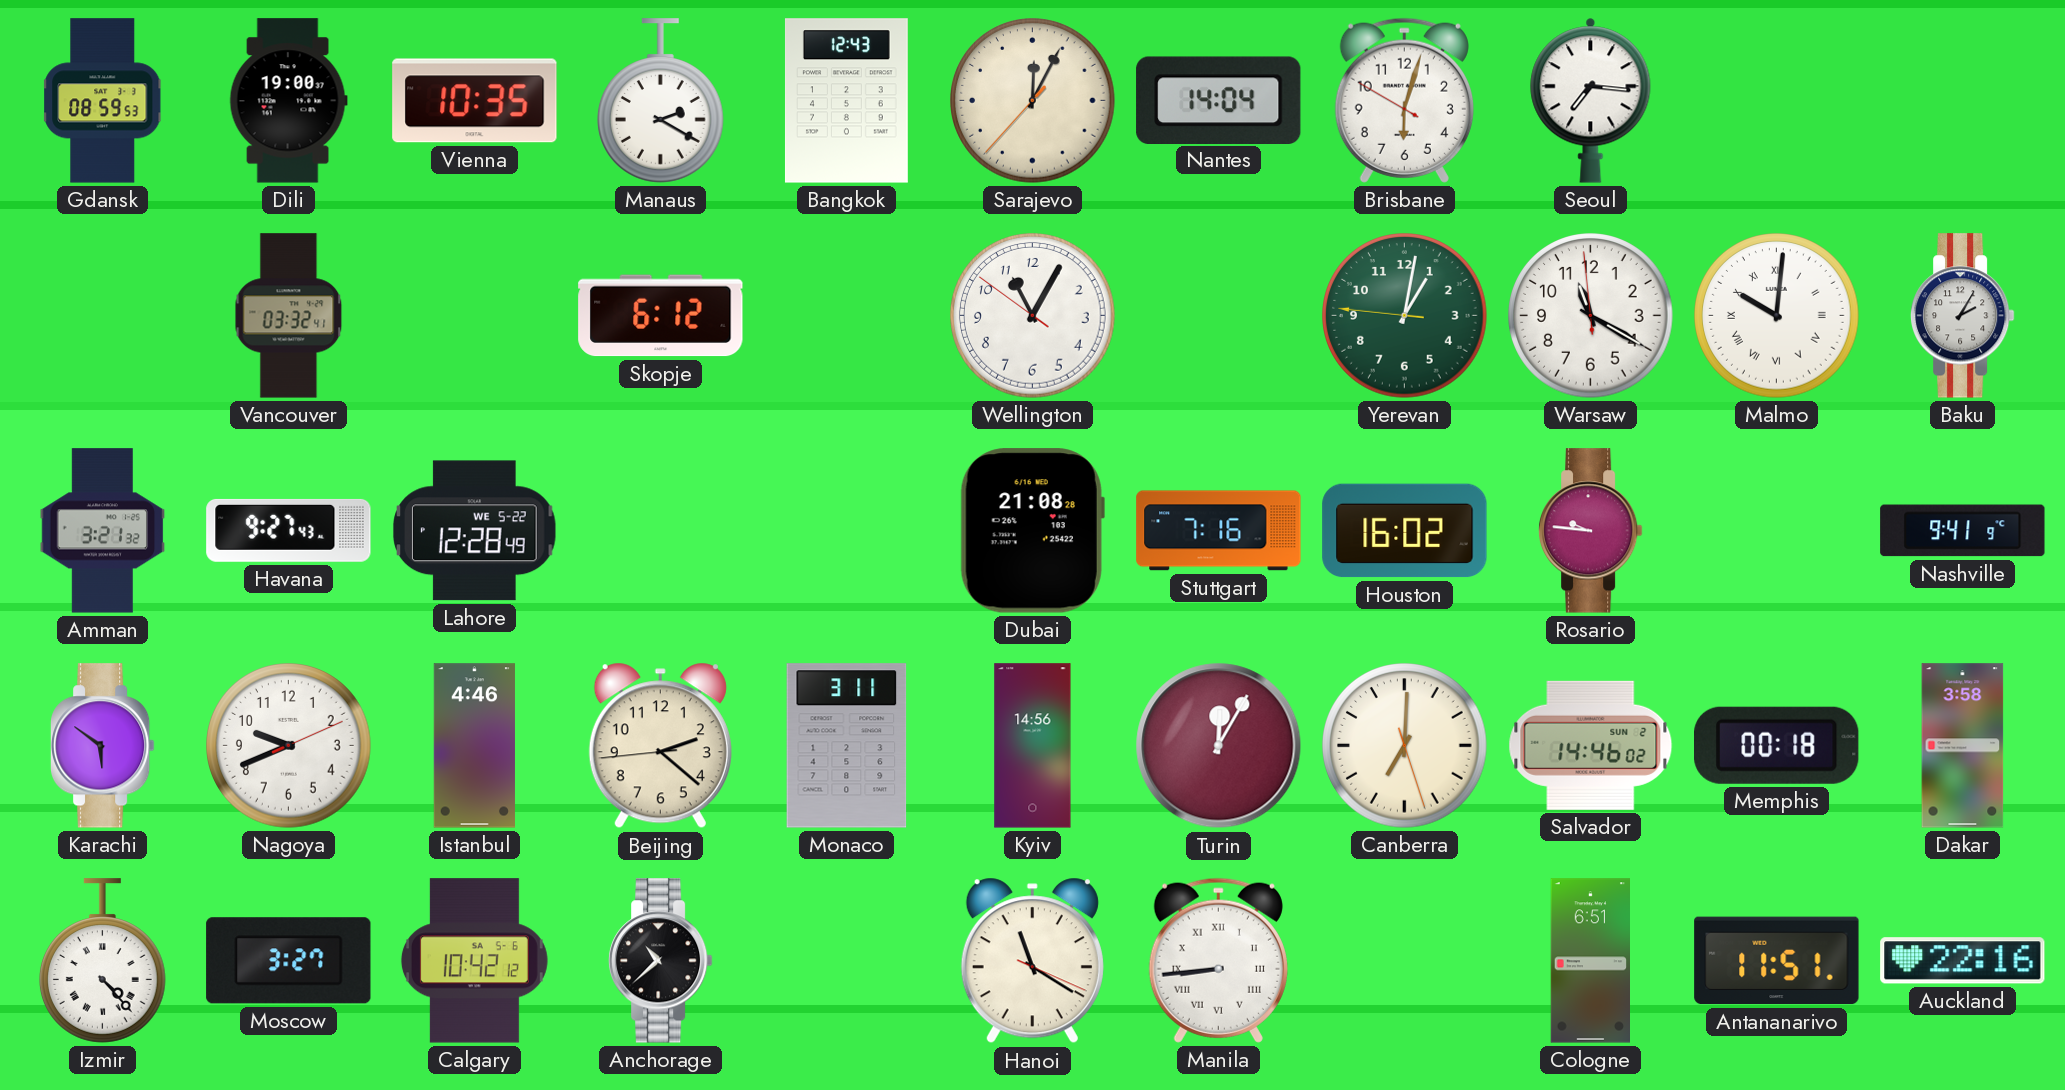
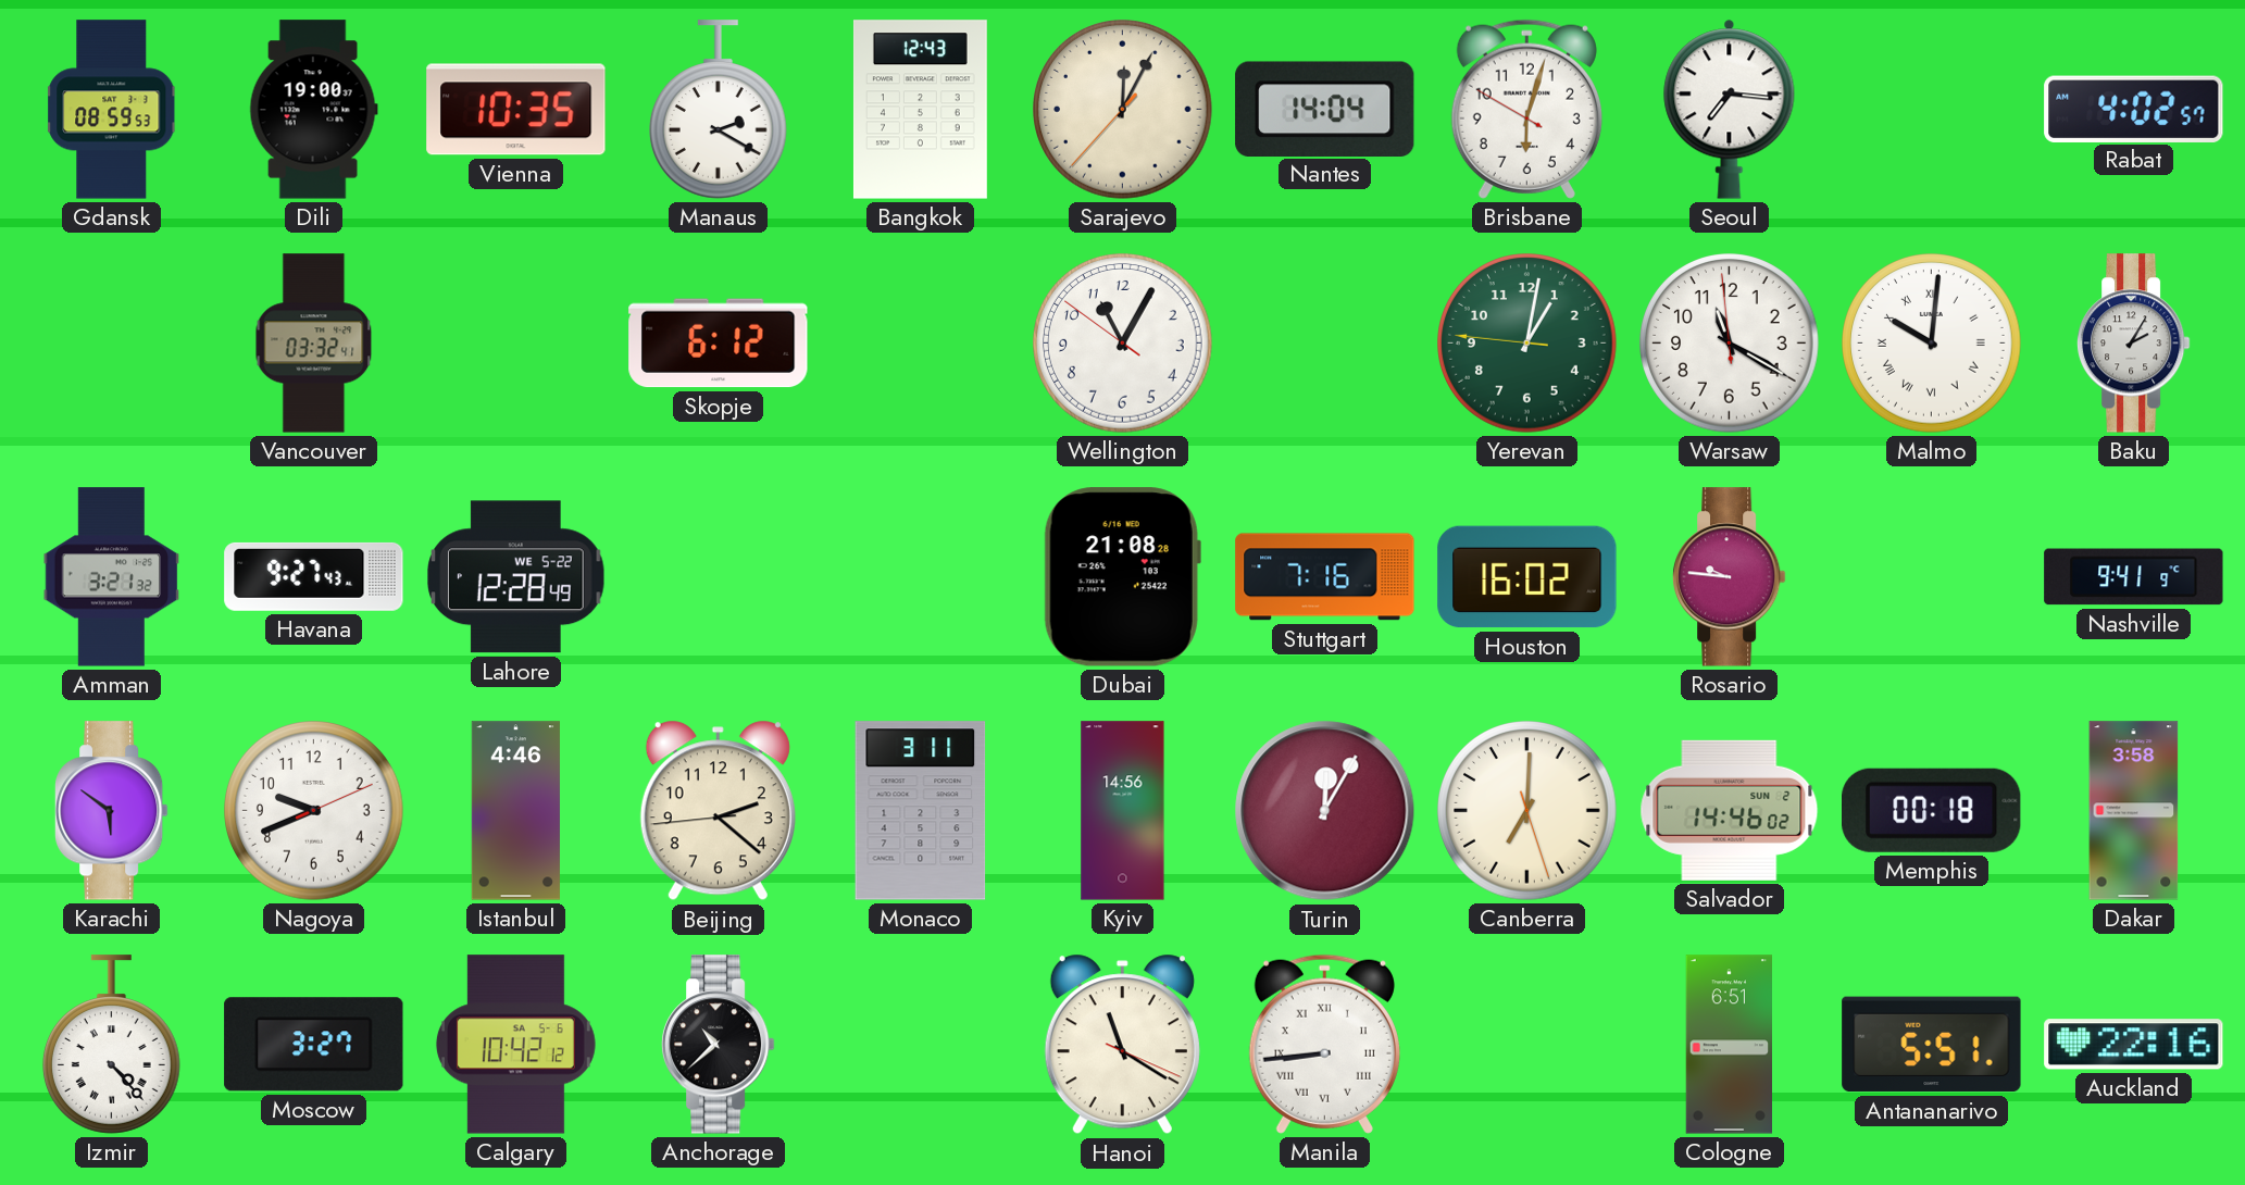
Rabat: none -> 4:02 (2134, 109)
Antananarivo: 11:51 -> 5:51 (1932, 1045)
